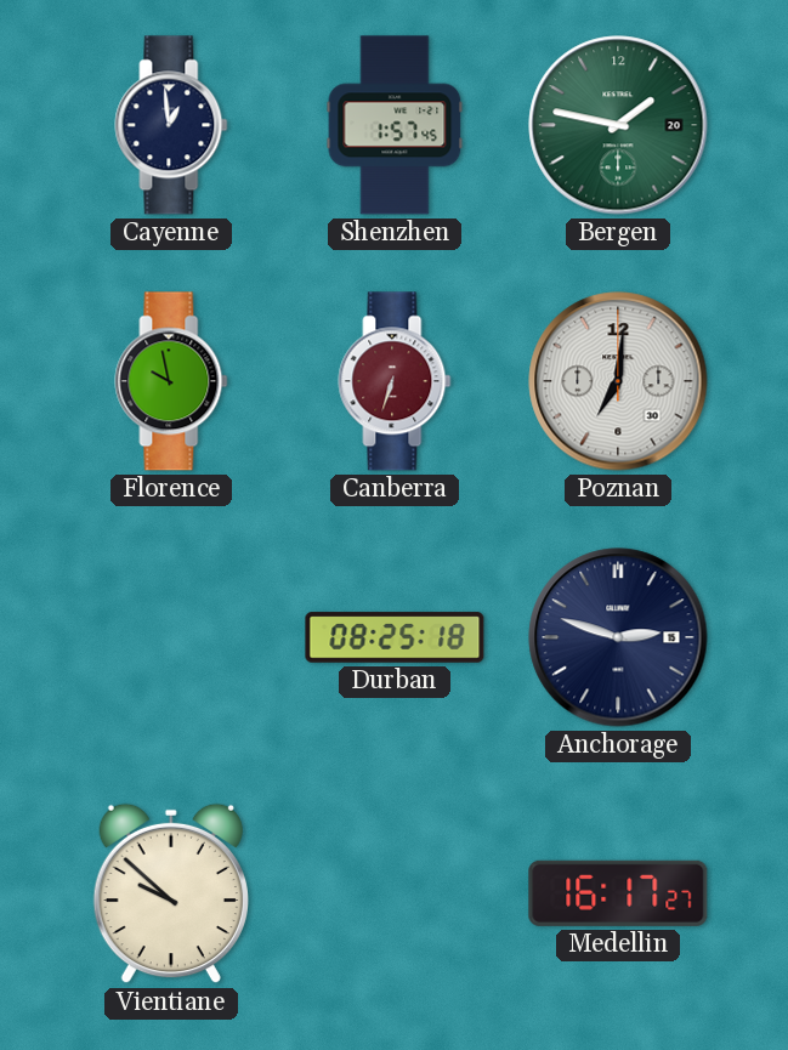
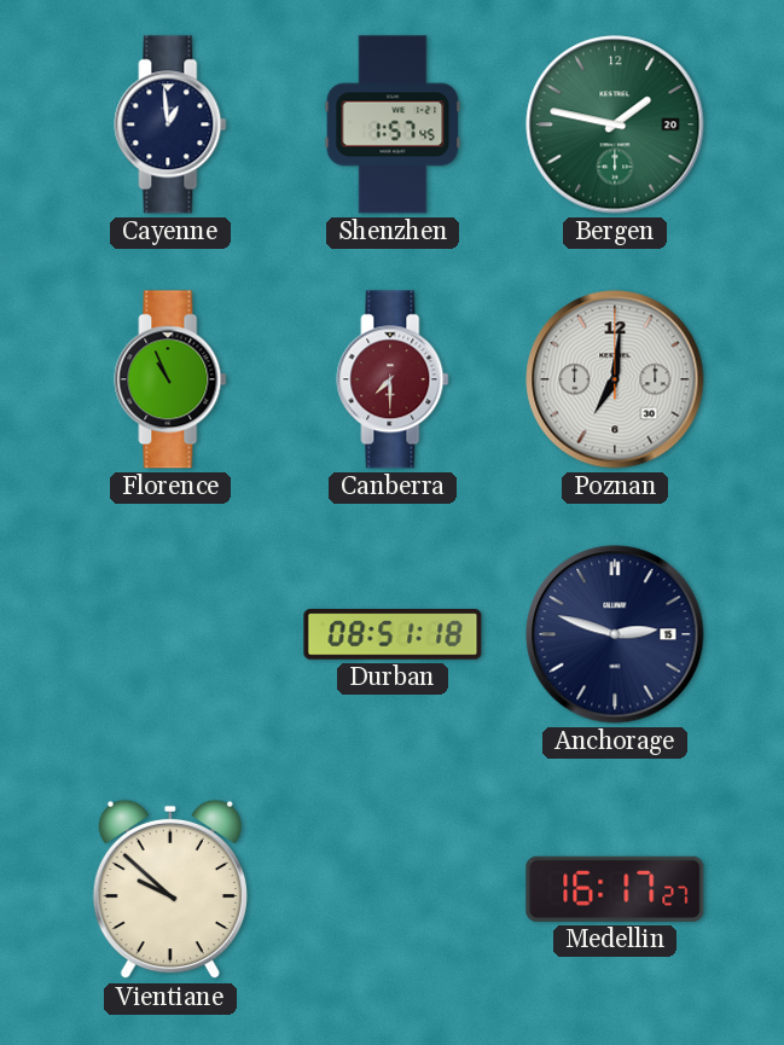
Florence: 9:58 -> 10:56 (170, 379)
Canberra: 6:33 -> 7:30 (393, 379)
Durban: 08:25 -> 08:51 (393, 634)
